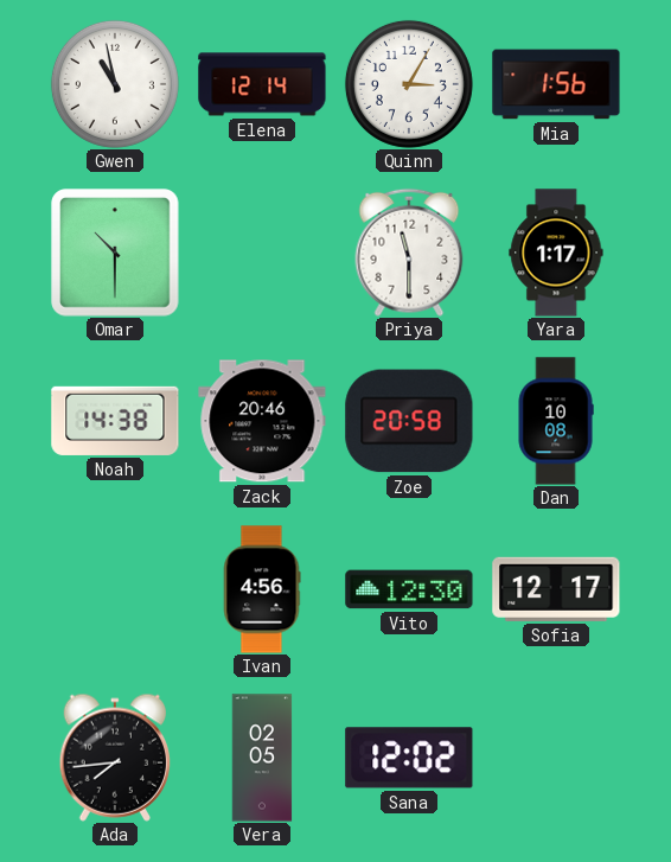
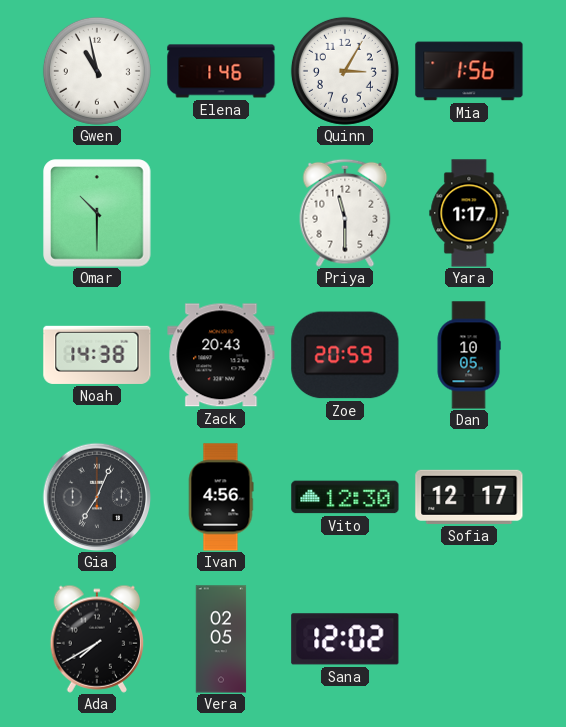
Elena: 12:14 -> 1:46 (221, 71)
Zack: 20:46 -> 20:43 (221, 355)
Zoe: 20:58 -> 20:59 (345, 355)
Dan: 10:08 -> 10:05 (469, 355)
Gia: none -> 7:04 (97, 497)
Ada: 7:44 -> 7:40 (97, 639)
